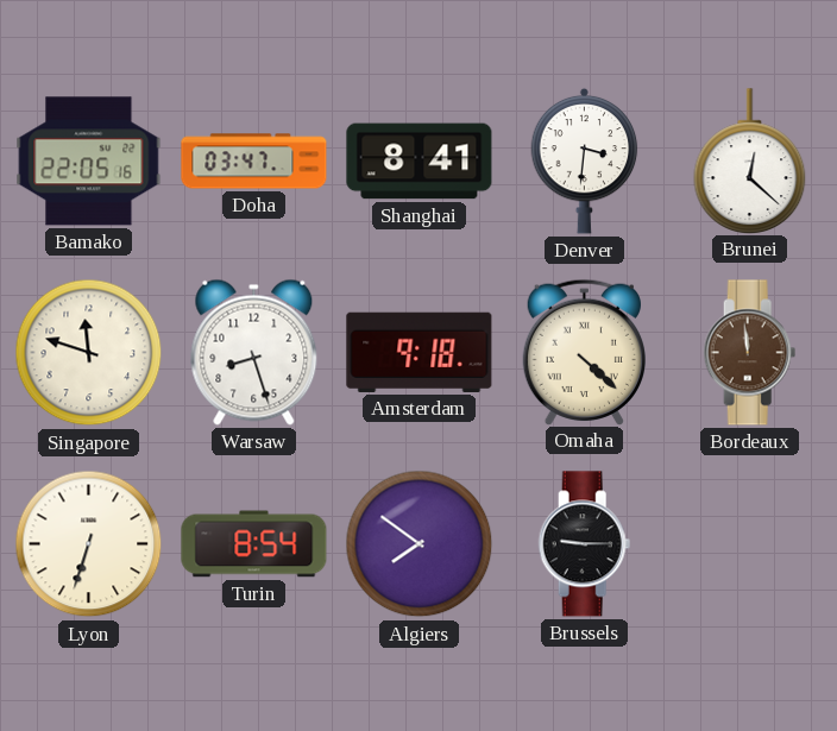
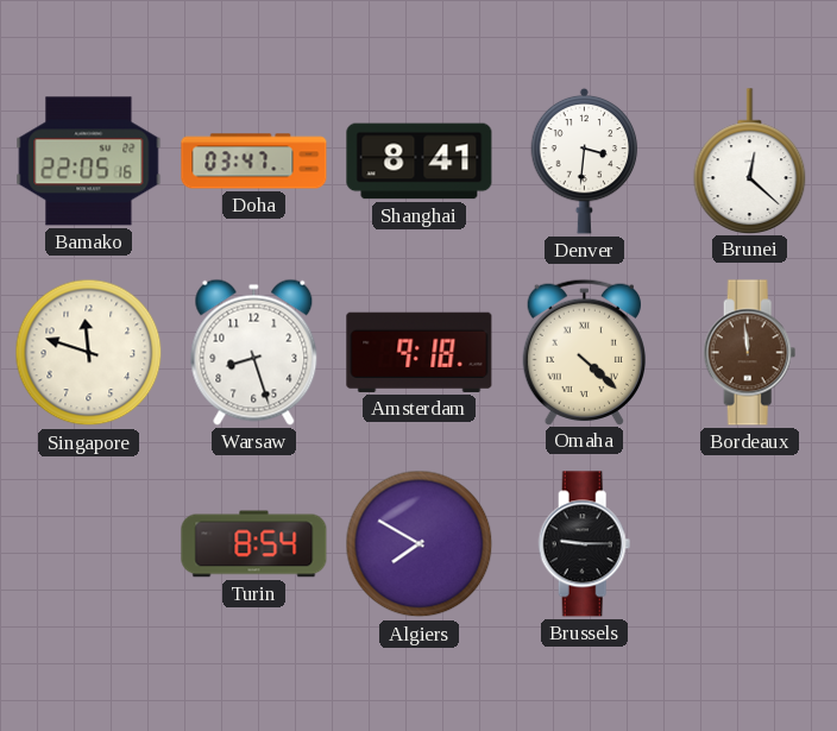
Lyon: 6:33 -> none (89, 544)
Algiers: 7:51 -> 7:50 (420, 544)
